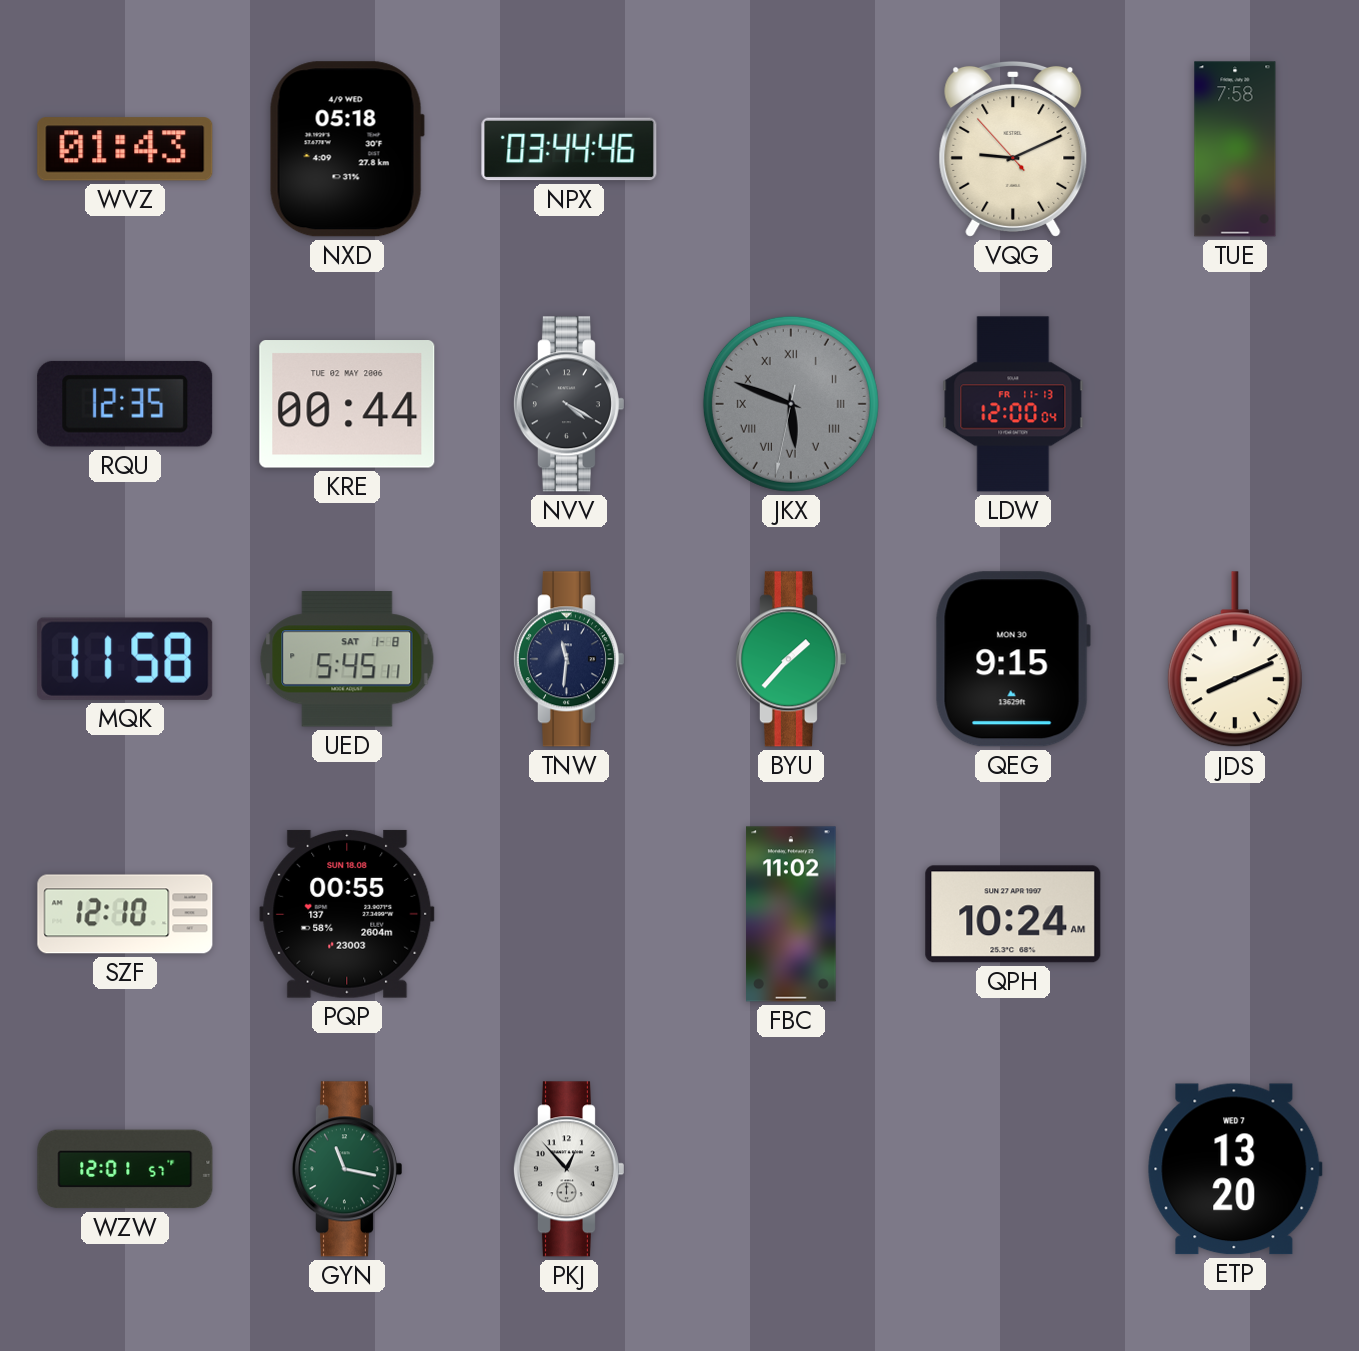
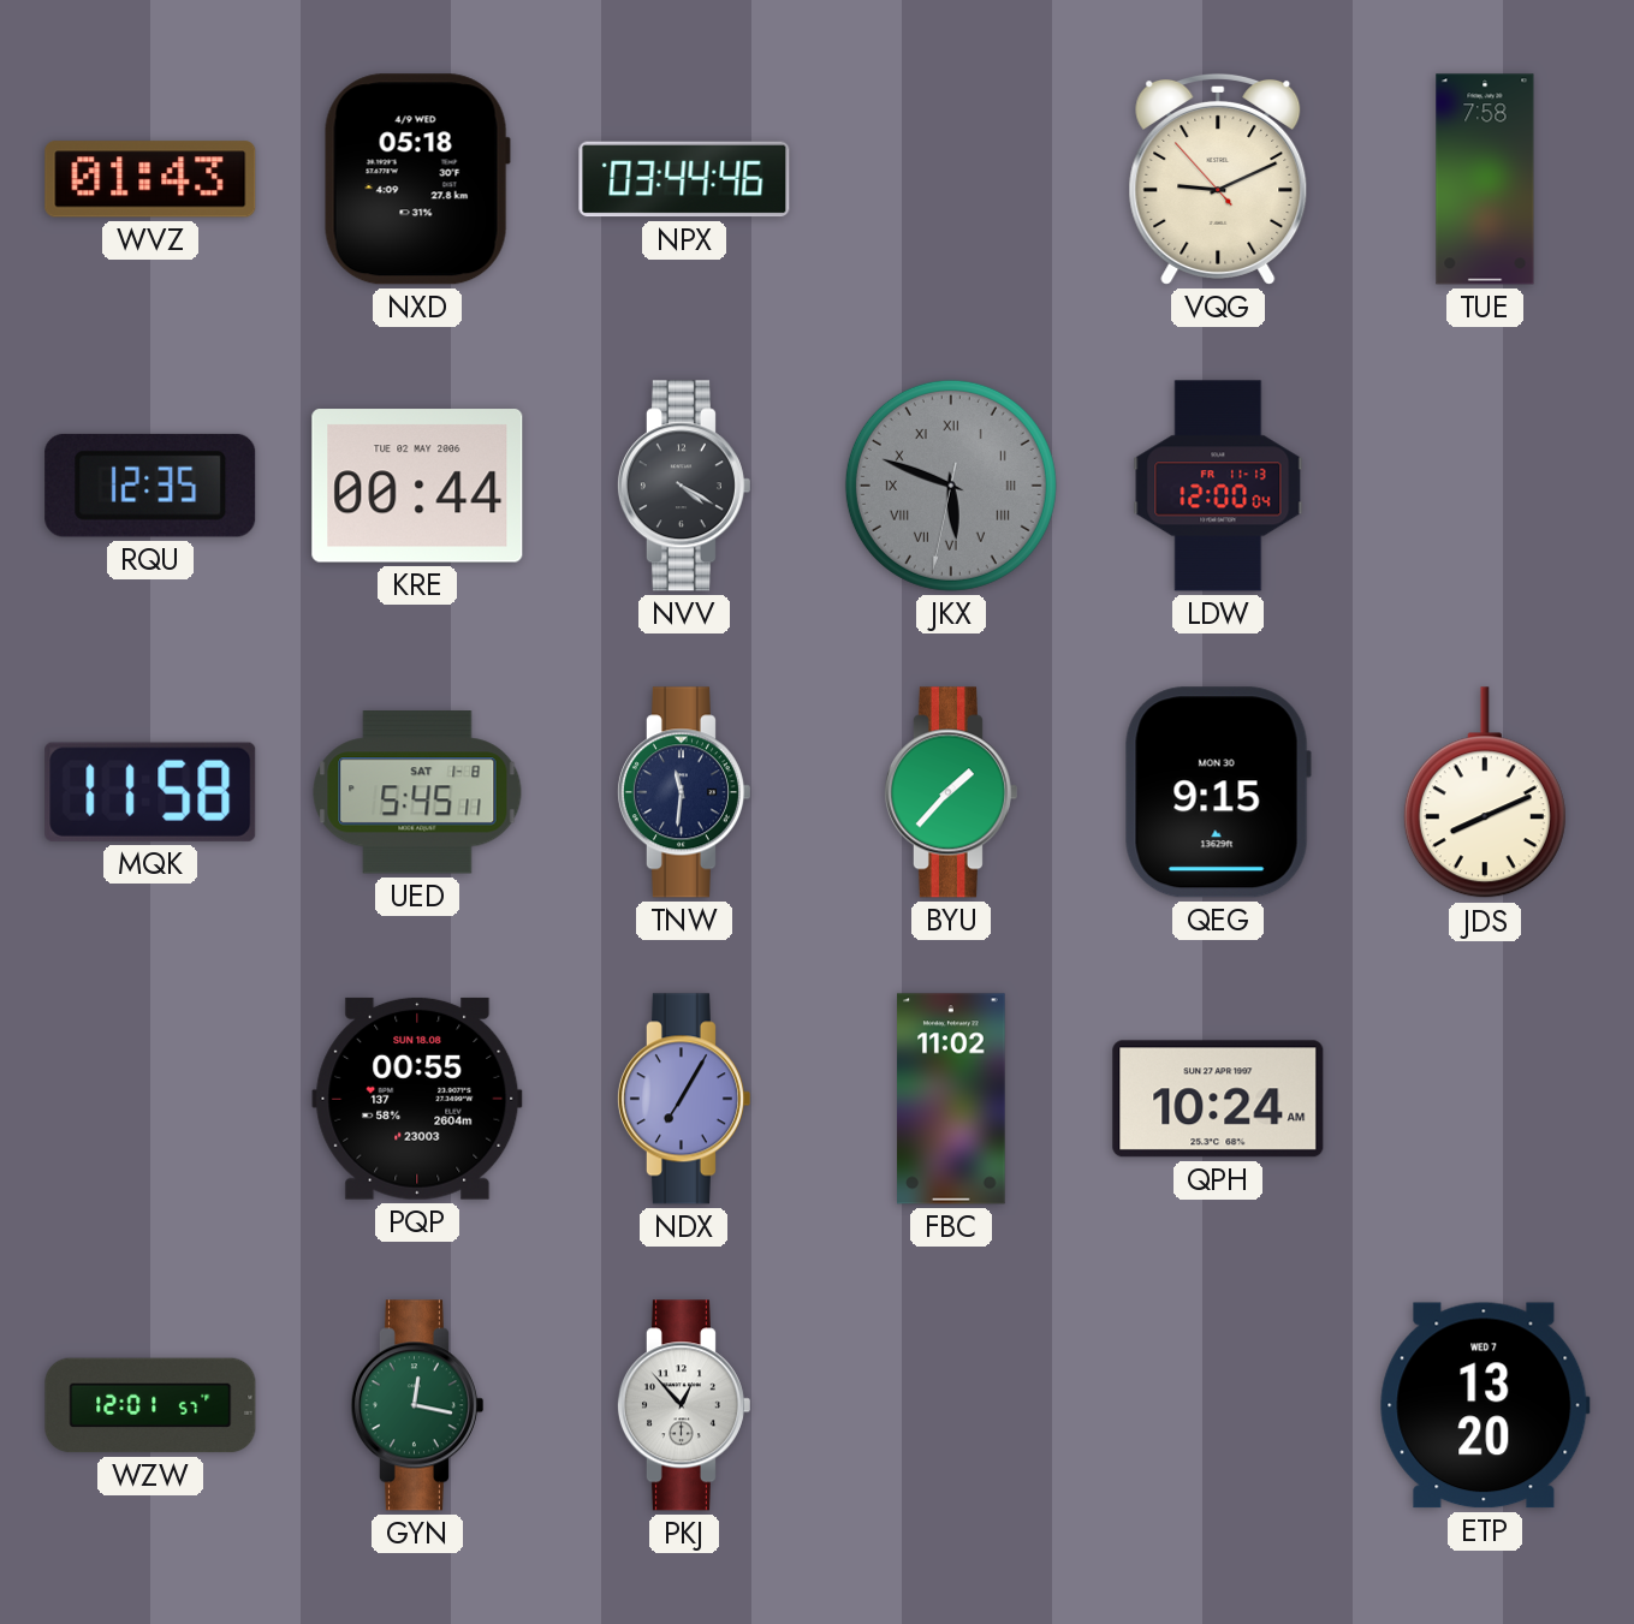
SZF: 12:10 -> none (125, 914)
NDX: none -> 7:05 (683, 1099)
GYN: 11:17 -> 12:17 (416, 1405)
